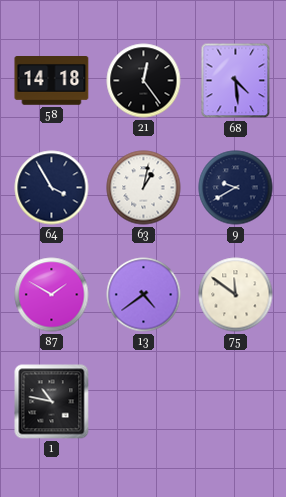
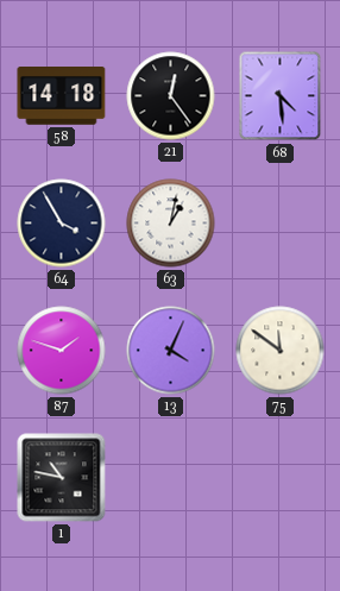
9: 9:40 -> none (236, 188)
87: 1:50 -> 1:48 (62, 351)
13: 4:39 -> 4:04 (171, 351)
